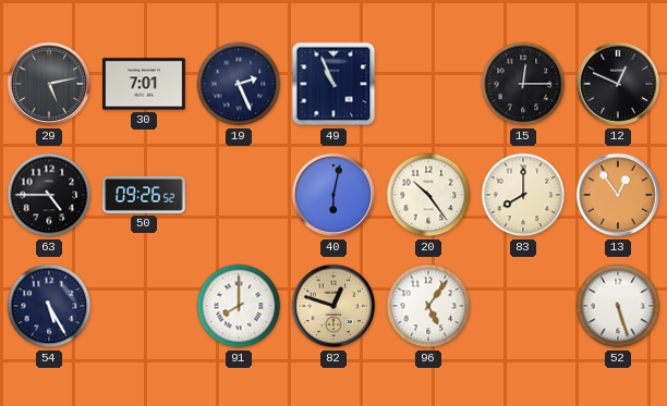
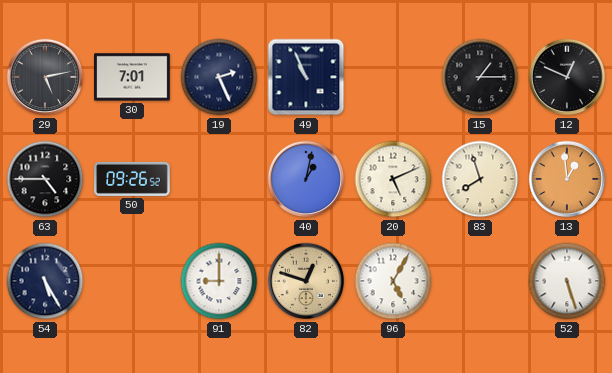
15: 12:15 -> 1:15 (480, 77)
40: 6:02 -> 1:02 (306, 179)
20: 10:24 -> 5:11 (393, 179)
83: 8:00 -> 7:57 (480, 179)
13: 12:54 -> 12:59 (567, 179)
91: 8:00 -> 9:00 (219, 281)
96: 5:06 -> 5:05 (393, 281)
